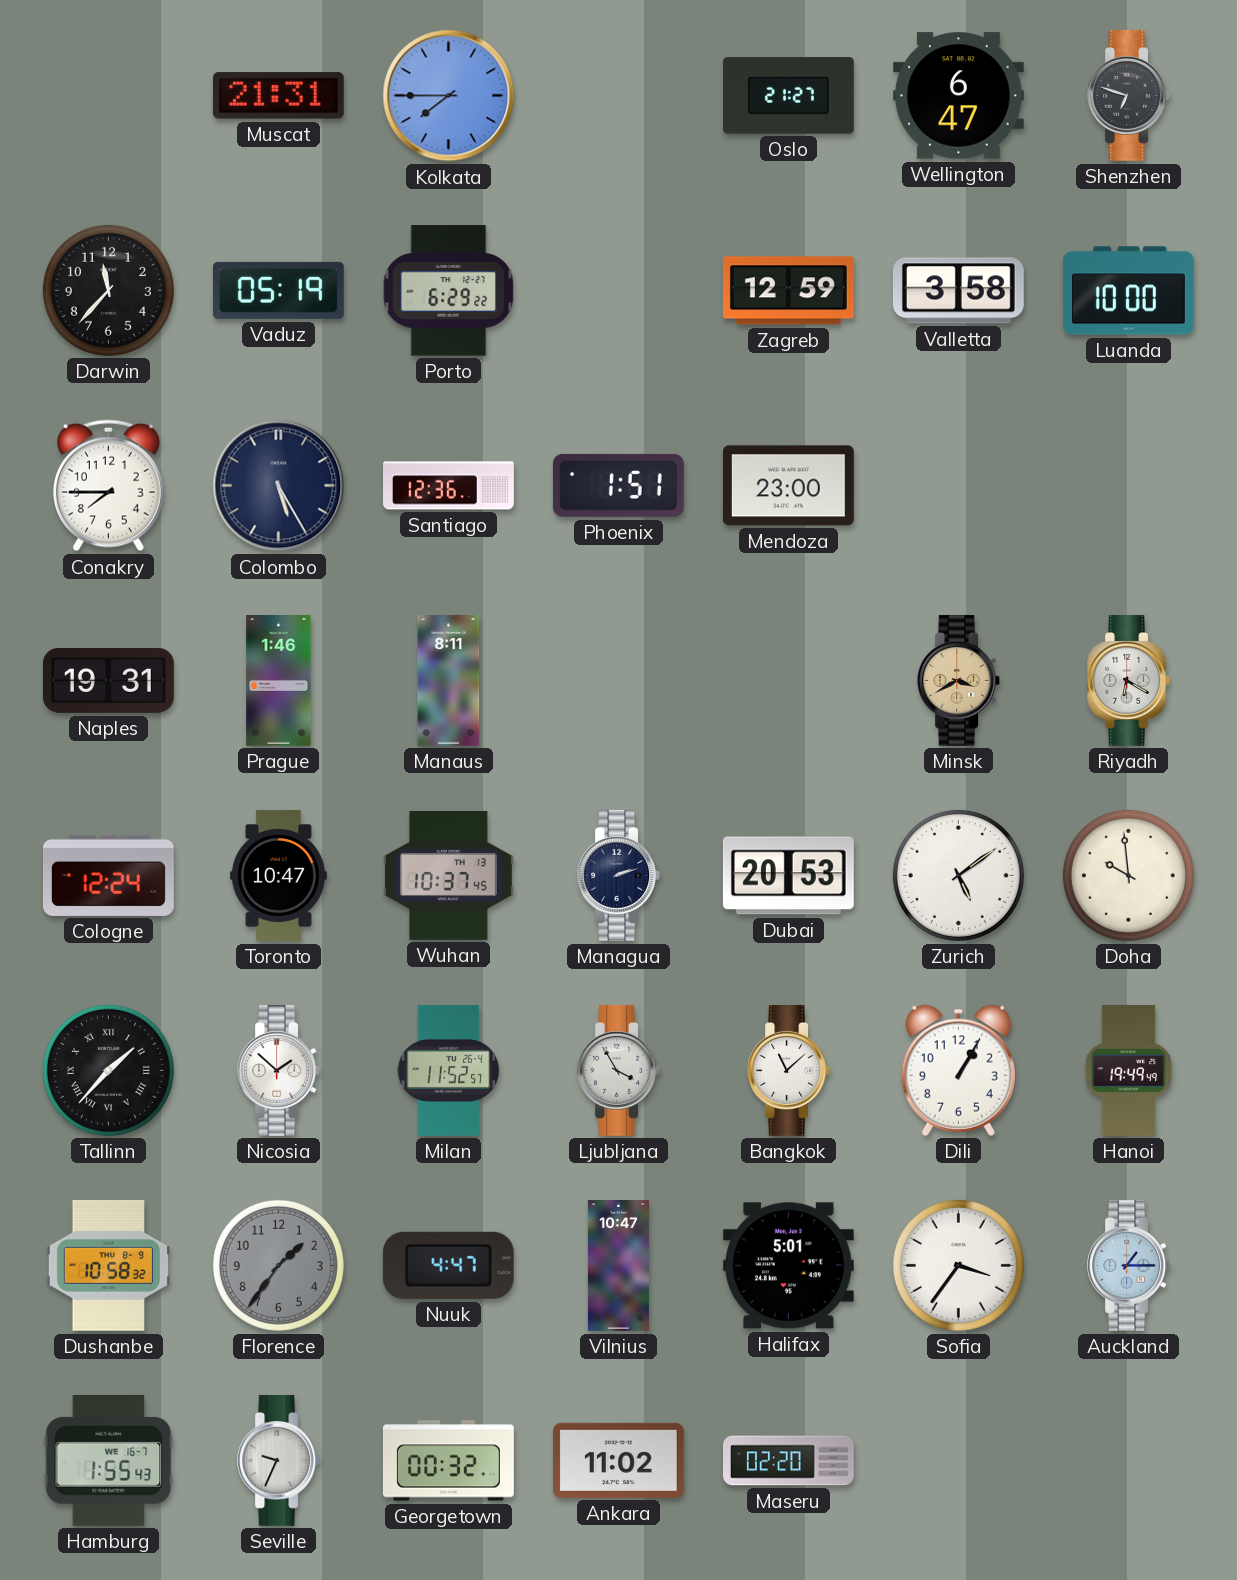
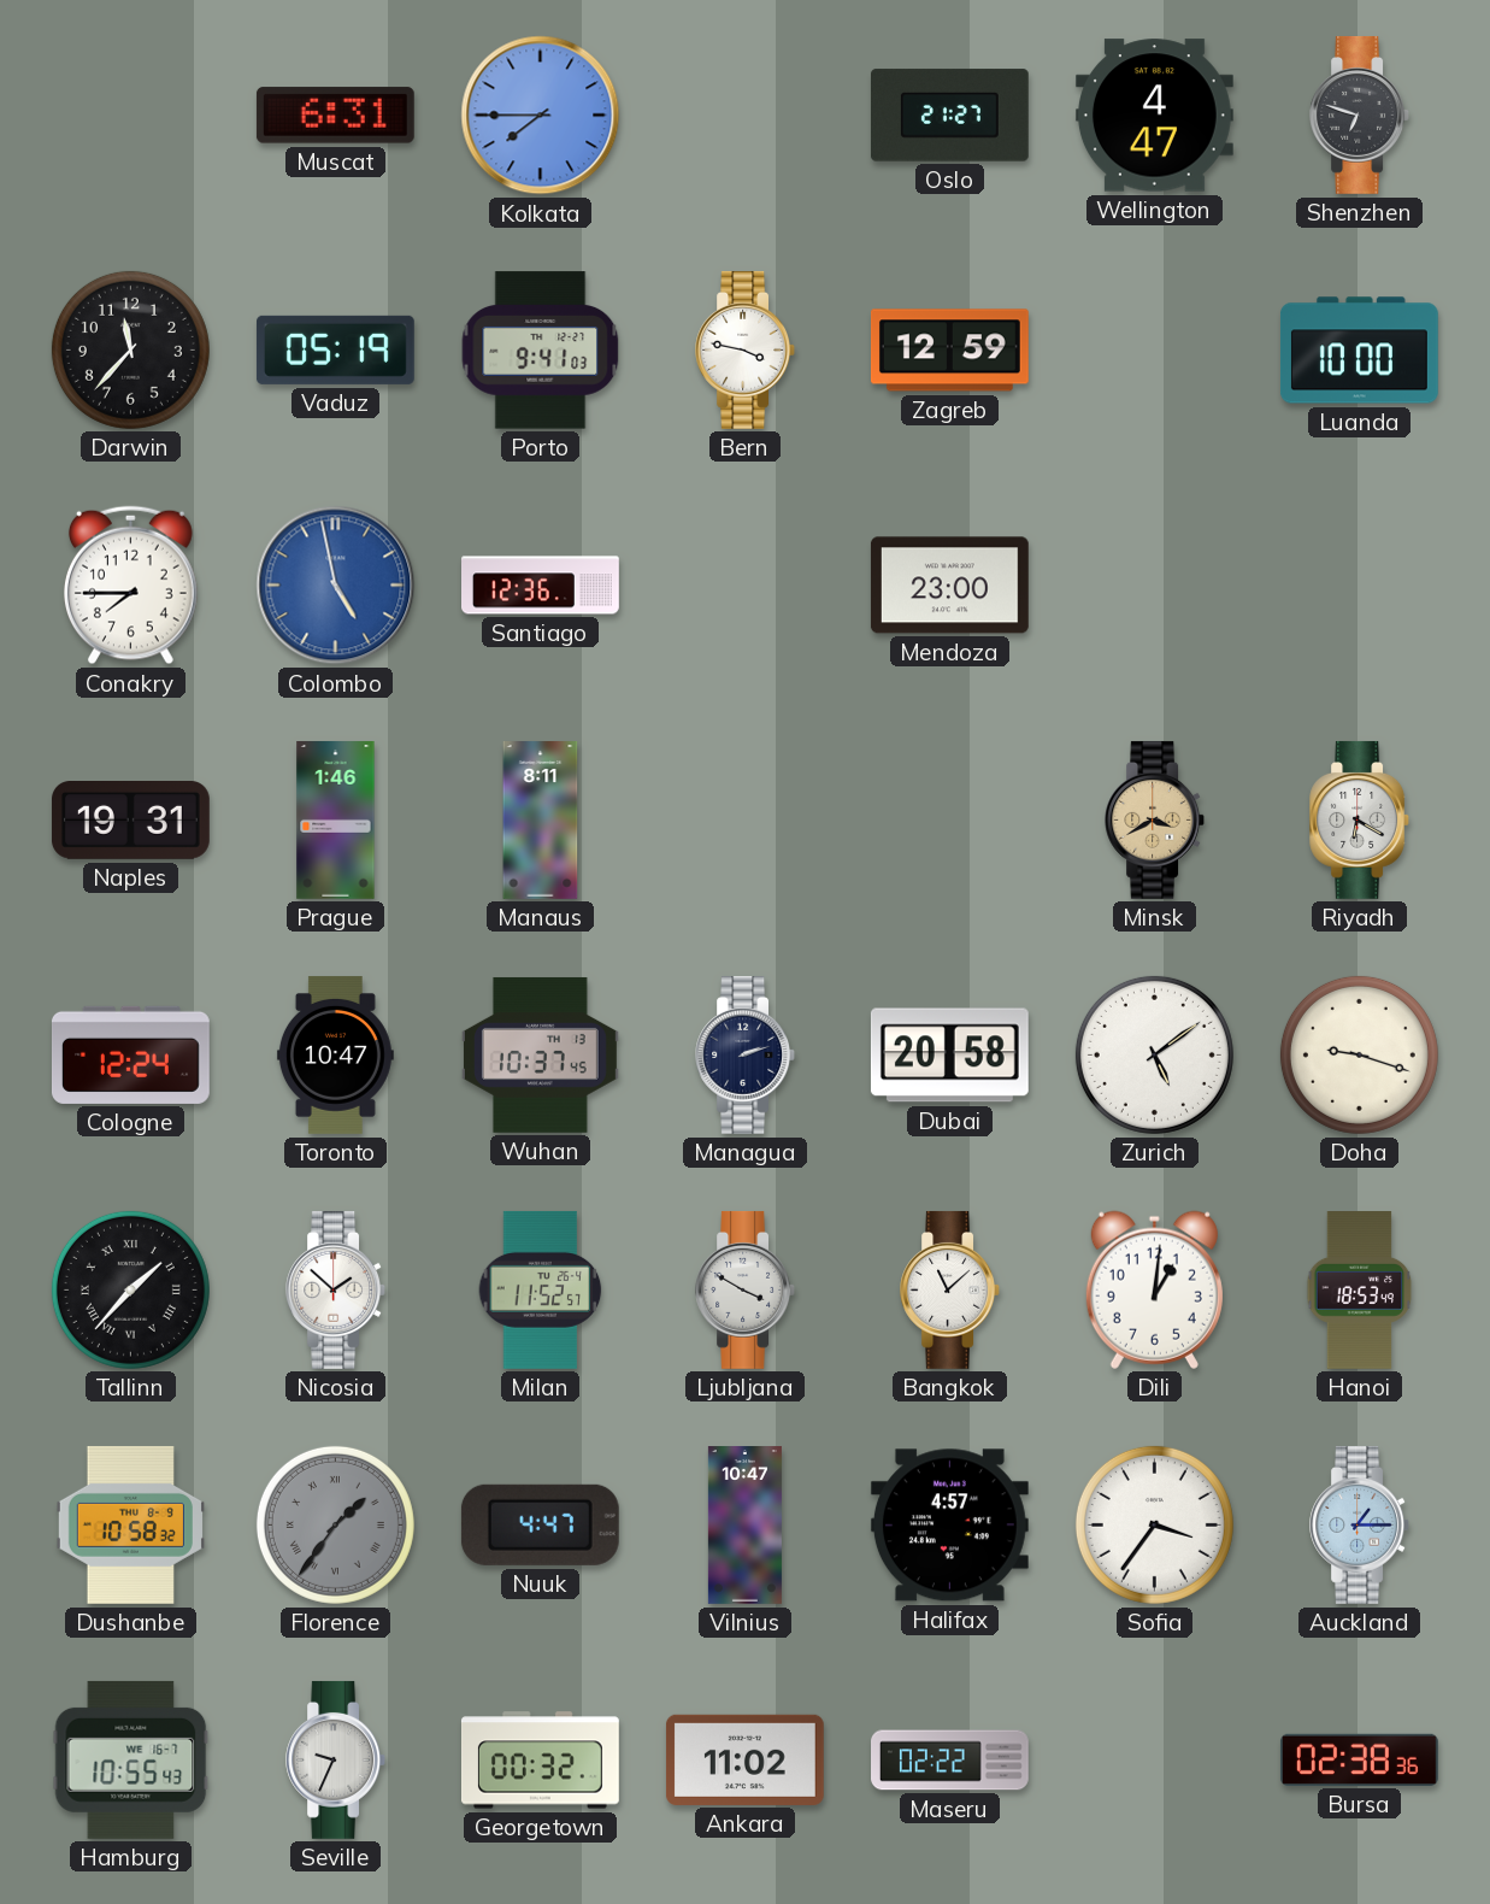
Muscat: 21:31 -> 6:31 (335, 116)
Wellington: 6:47 -> 4:47 (1154, 116)
Porto: 6:29 -> 9:41 (541, 351)
Bern: none -> 3:47 (746, 349)
Valletta: 3:58 -> none (958, 291)
Colombo: 5:25 -> 4:58 (336, 586)
Colombo dial: navy -> blue (336, 586)
Phoenix: 1:51 -> none (618, 485)
Dubai: 20:53 -> 20:58 (949, 1056)
Doha: 9:59 -> 9:18 (1359, 1054)
Ljubljana: 3:55 -> 3:50 (746, 1289)
Dili: 1:05 -> 1:01 (1154, 1289)
Hanoi: 19:49 -> 18:53 (1360, 1291)
Florence numerals: Arabic -> Roman (335, 1524)
Halifax: 5:01 -> 4:57 (949, 1526)
Hamburg: 1:55 -> 10:55 (131, 1759)
Maseru: 02:20 -> 02:22 (950, 1761)
Bursa: none -> 02:38 (1359, 1759)
